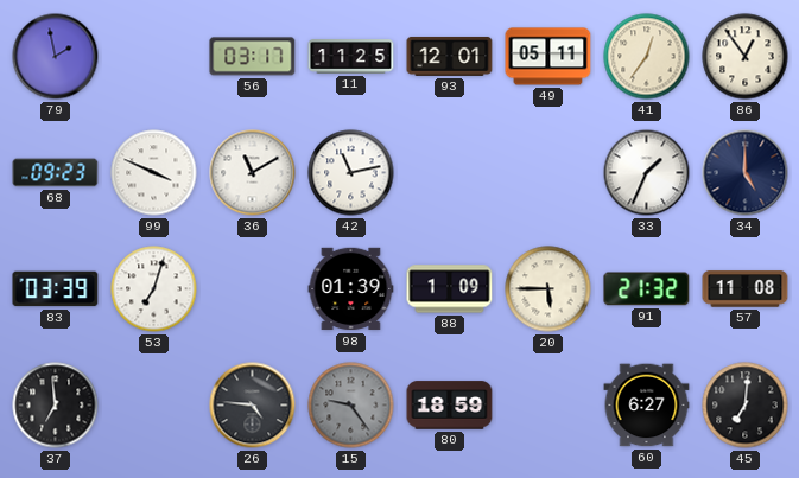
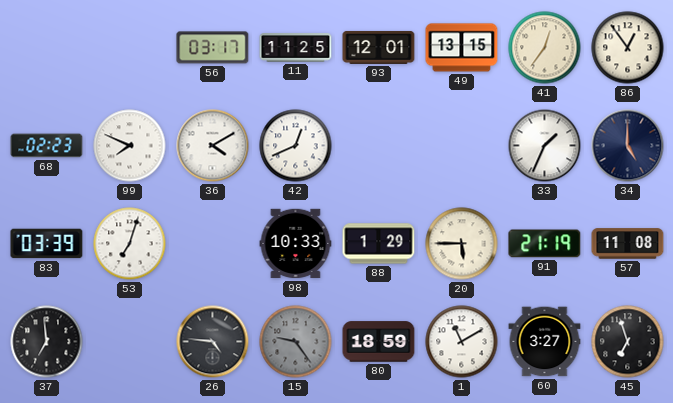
79: 1:58 -> none (56, 57)
49: 05:11 -> 13:15 (462, 48)
68: 09:23 -> 02:23 (47, 146)
99: 3:49 -> 7:49 (130, 146)
36: 11:10 -> 4:10 (213, 146)
42: 11:13 -> 12:41 (296, 146)
98: 01:39 -> 10:33 (296, 244)
88: 1:09 -> 1:29 (379, 244)
91: 21:32 -> 21:19 (545, 244)
1: none -> 11:10 (462, 342)
60: 6:27 -> 3:27 (545, 342)
45: 7:01 -> 6:57 (628, 342)
